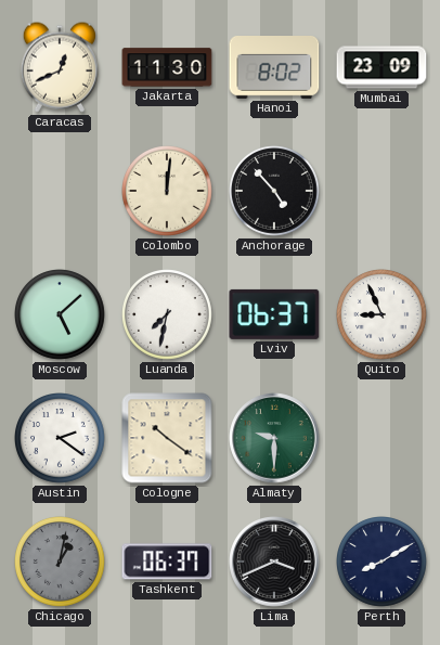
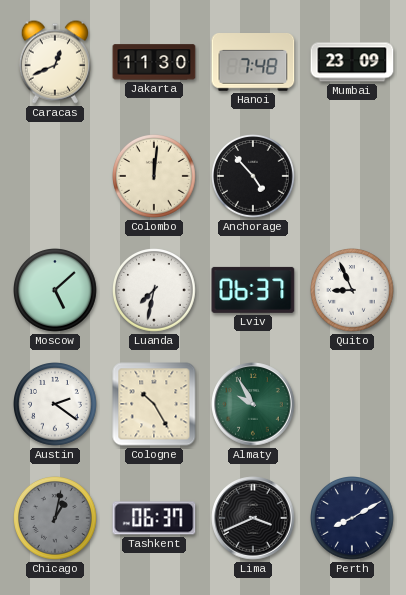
Hanoi: 8:02 -> 7:48 (253, 63)
Cologne: 10:21 -> 10:25 (154, 404)
Almaty: 9:30 -> 9:55 (253, 404)
